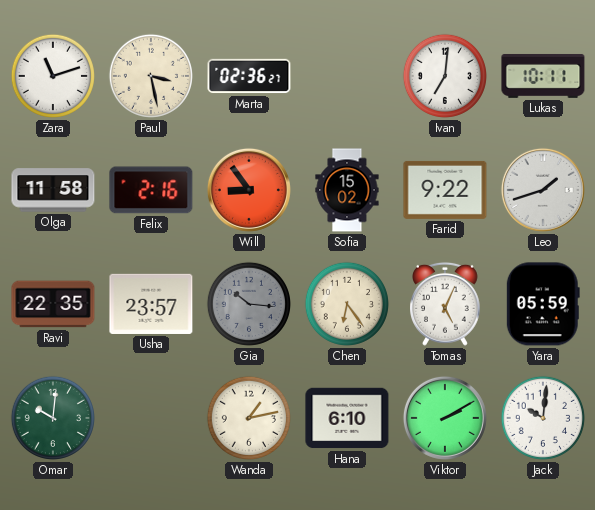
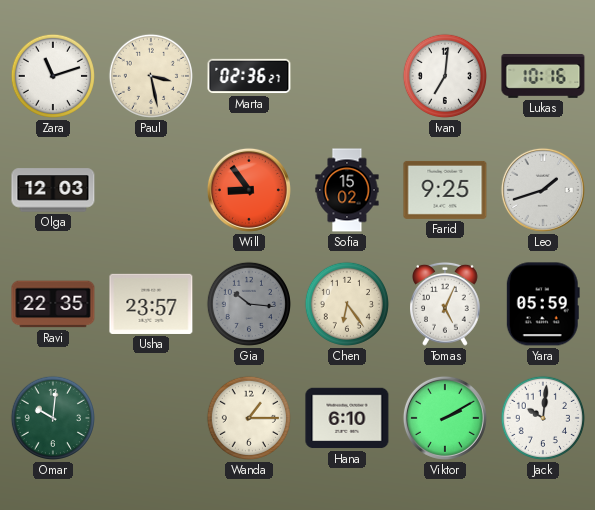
Lukas: 10:11 -> 10:16 (543, 76)
Olga: 11:58 -> 12:03 (53, 190)
Felix: 2:16 -> none (151, 190)
Farid: 9:22 -> 9:25 (445, 190)
Wanda: 1:13 -> 1:15 (249, 418)
